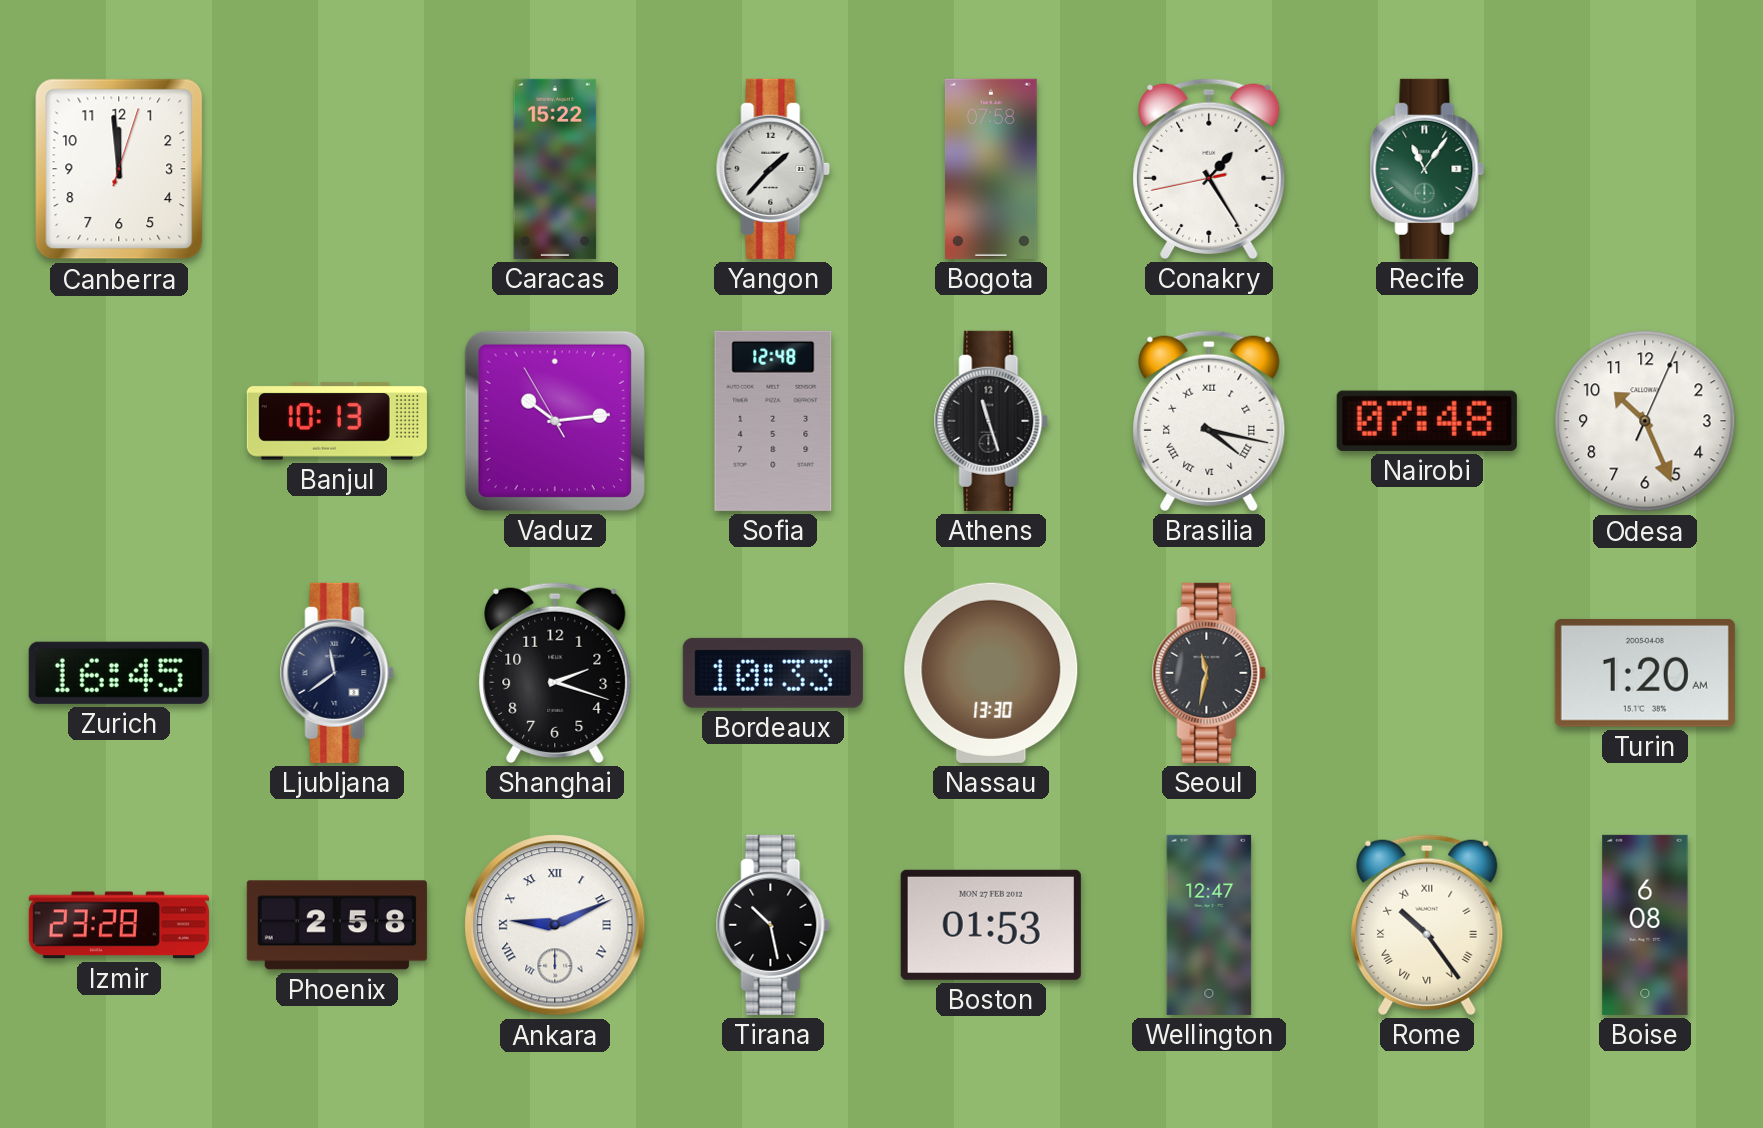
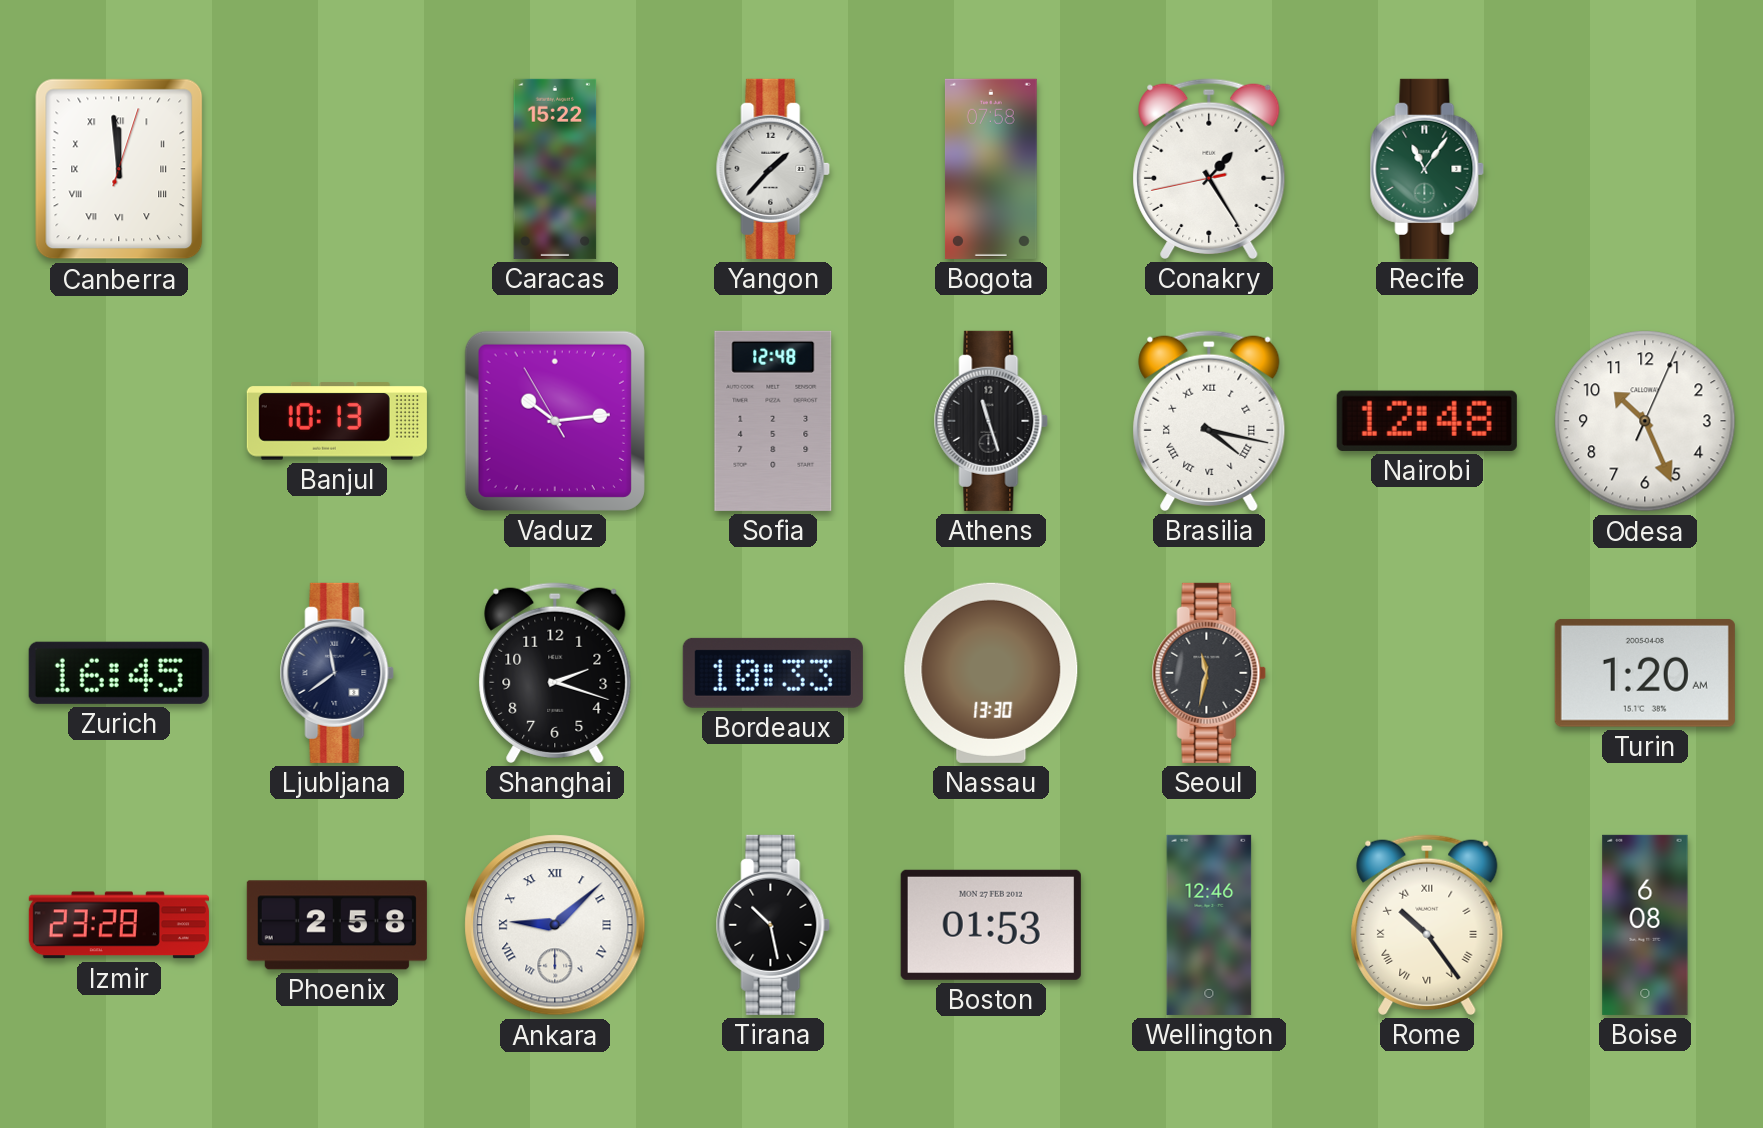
Canberra numerals: Arabic -> Roman (119, 169)
Nairobi: 07:48 -> 12:48 (1427, 421)
Ankara: 9:11 -> 9:08 (555, 925)
Wellington: 12:47 -> 12:46 (1209, 925)
